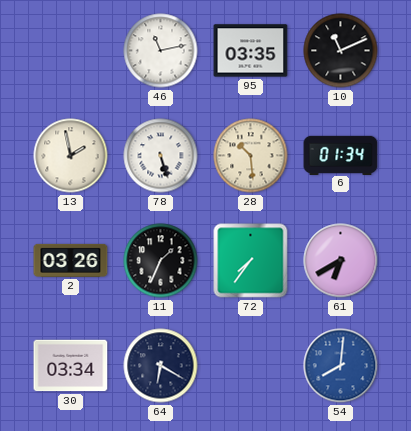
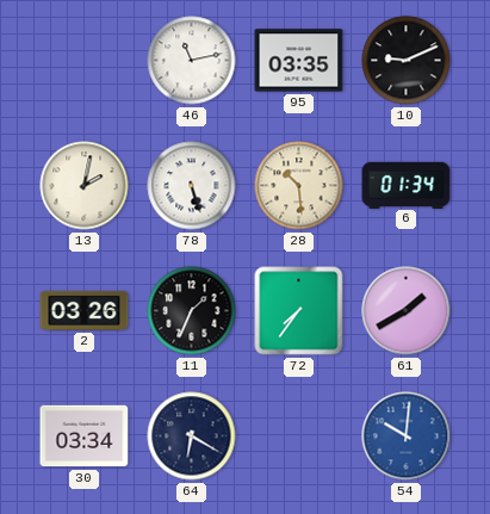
10: 11:11 -> 9:11 (407, 61)
13: 1:58 -> 2:02 (85, 186)
61: 6:40 -> 1:40 (407, 311)
54: 8:01 -> 10:01 (407, 436)
